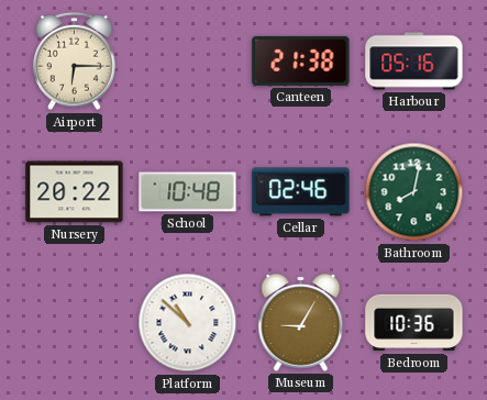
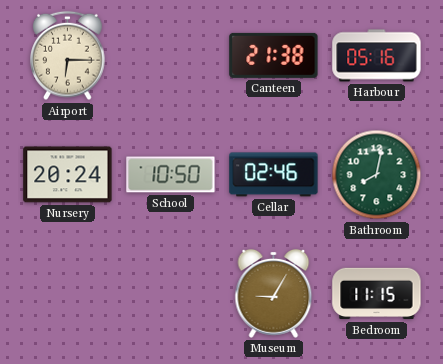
Nursery: 20:22 -> 20:24 (68, 175)
School: 10:48 -> 10:50 (171, 175)
Platform: 10:52 -> none (188, 323)
Bedroom: 10:36 -> 11:15 (377, 294)
